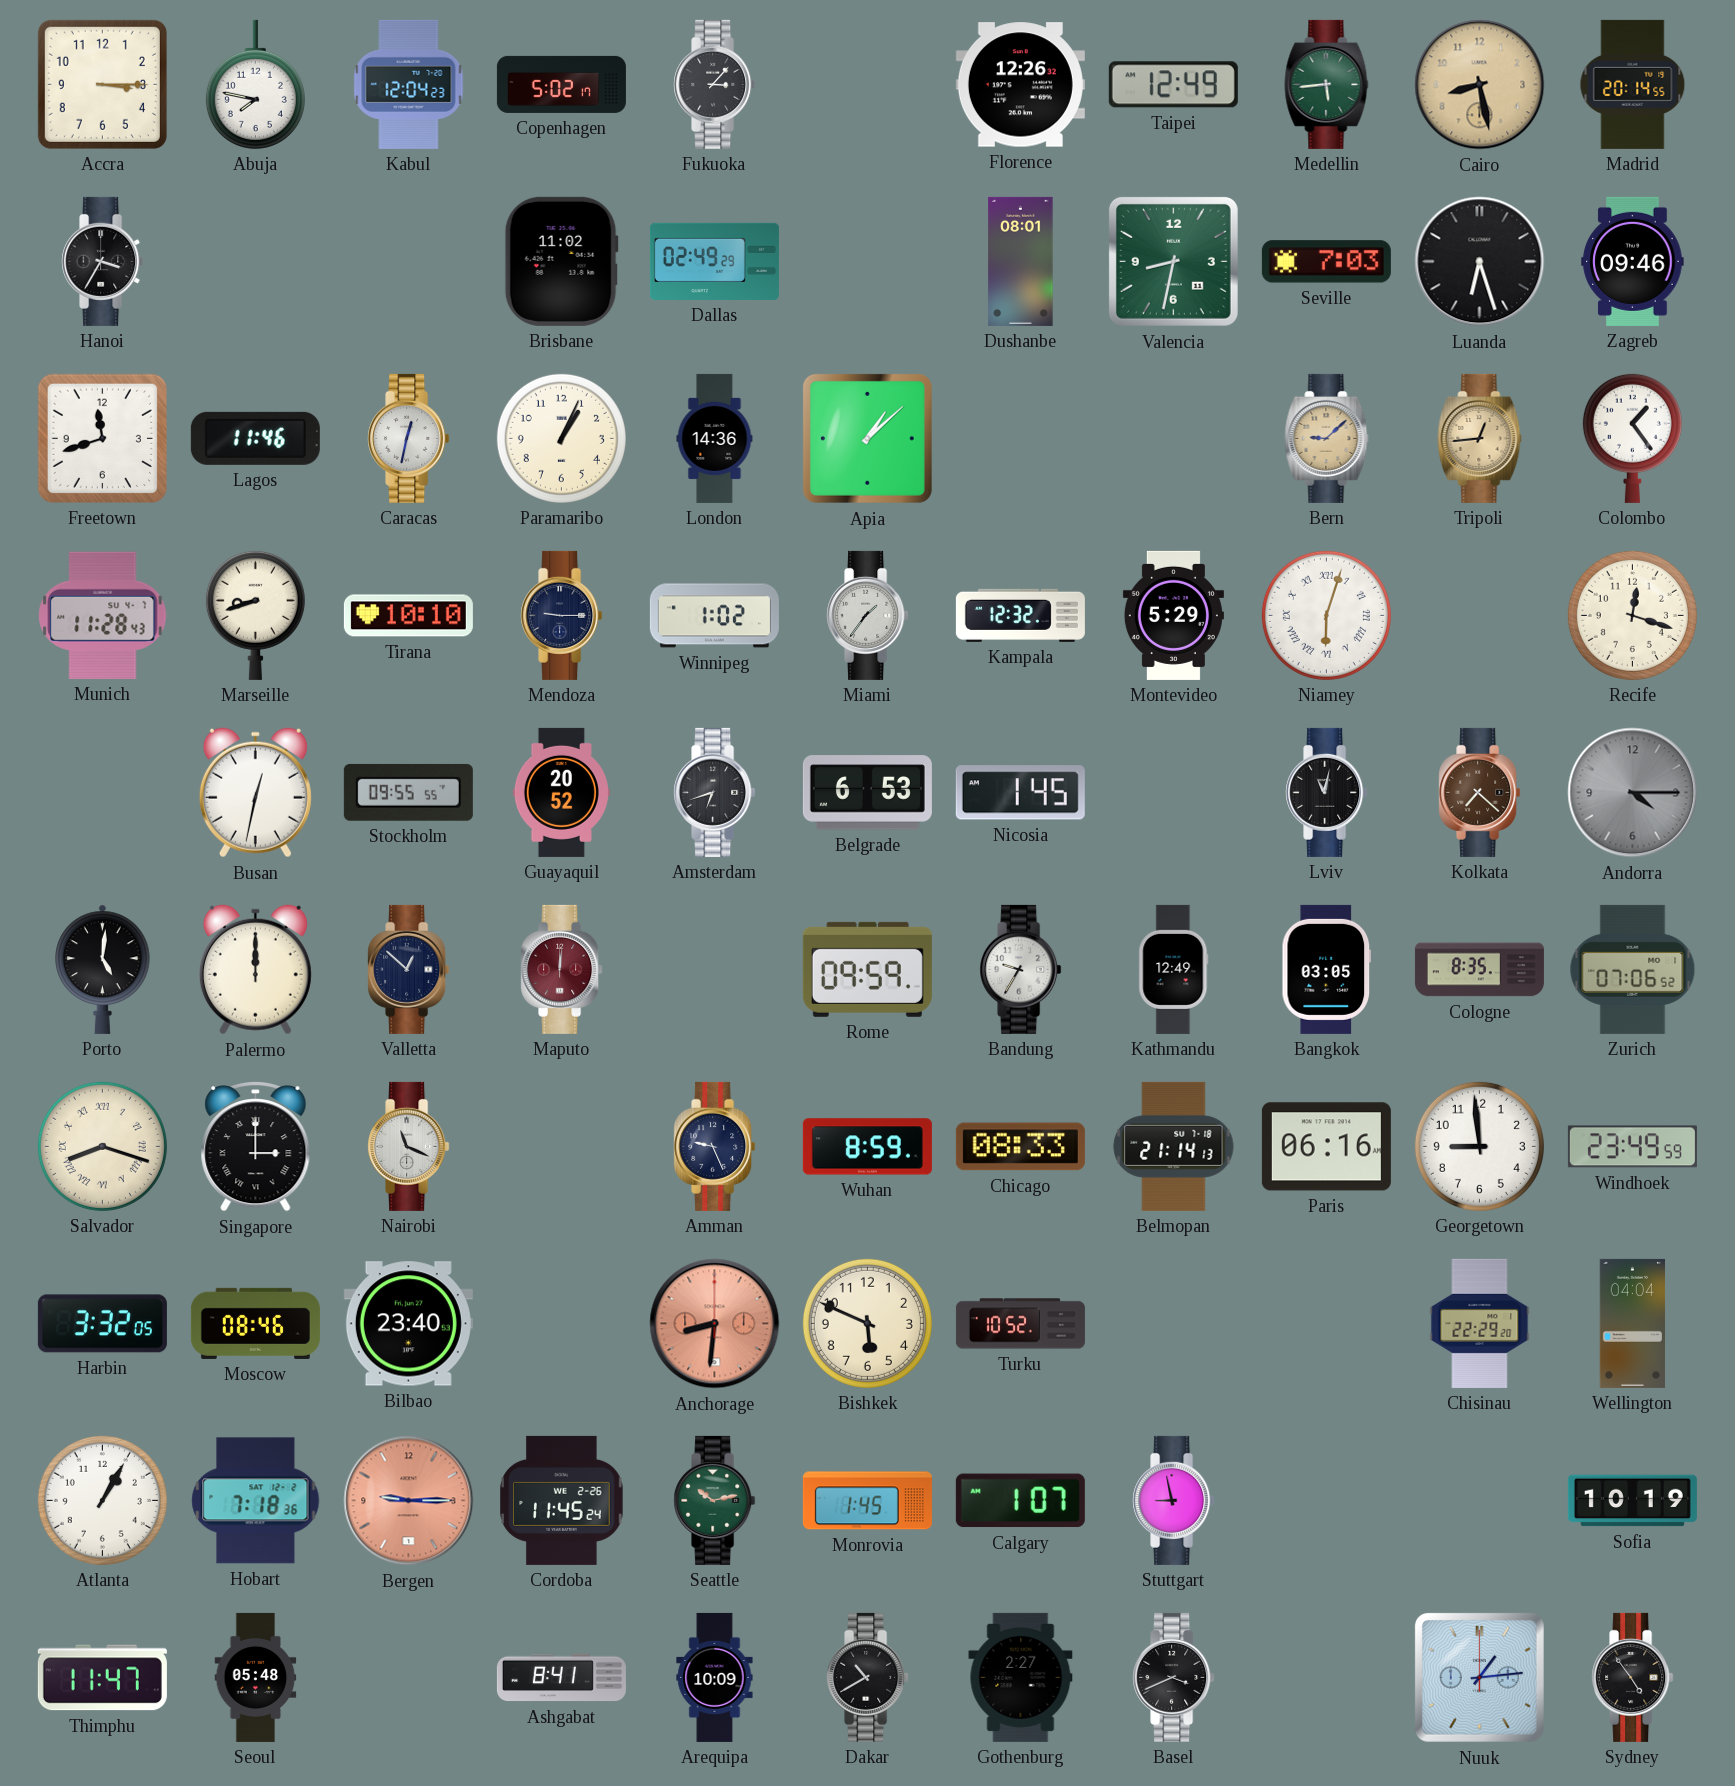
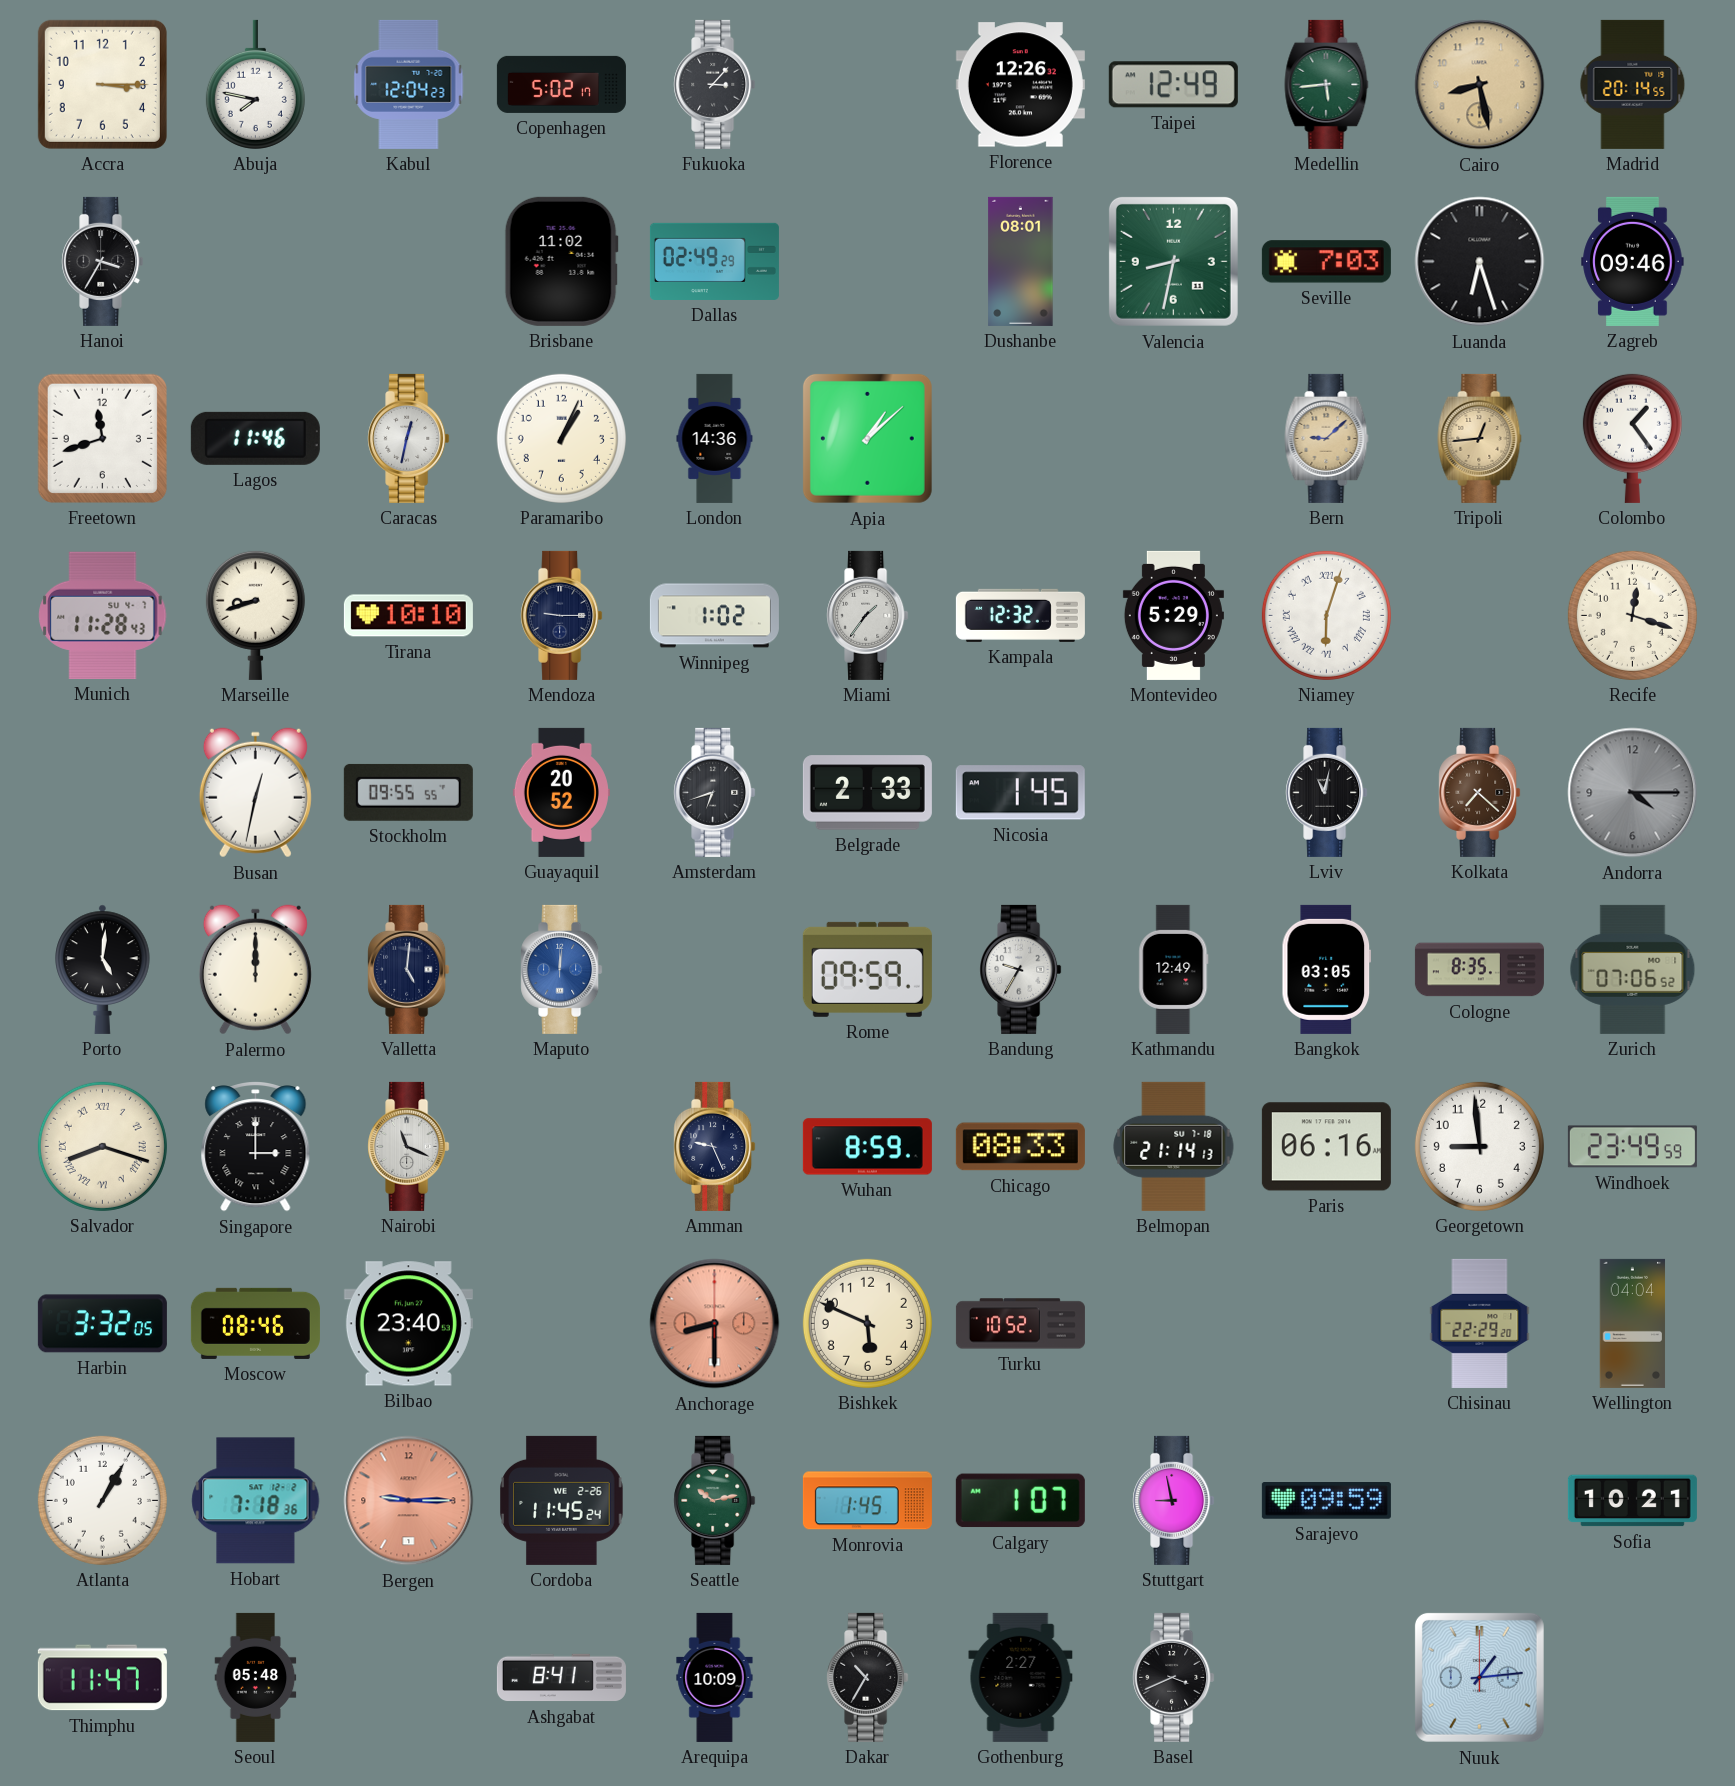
Belgrade: 6:53 -> 2:33 (867, 793)
Valletta: 12:52 -> 5:01 (409, 969)
Maputo dial: burgundy -> blue (562, 969)
Anchorage: 8:31 -> 8:30 (715, 1324)
Sarajevo: none -> 09:59 (1326, 1501)
Sofia: 10:19 -> 10:21 (1632, 1501)
Dakar: 10:40 -> 10:35 (868, 1677)
Sydney: 4:54 -> none (1633, 1677)
